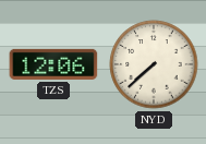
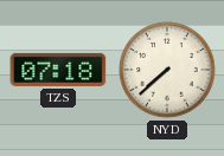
TZS: 12:06 -> 07:18 (58, 70)
